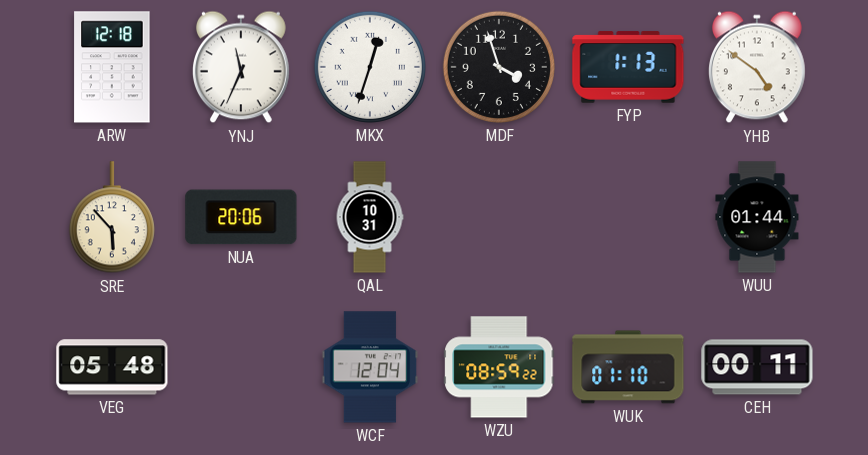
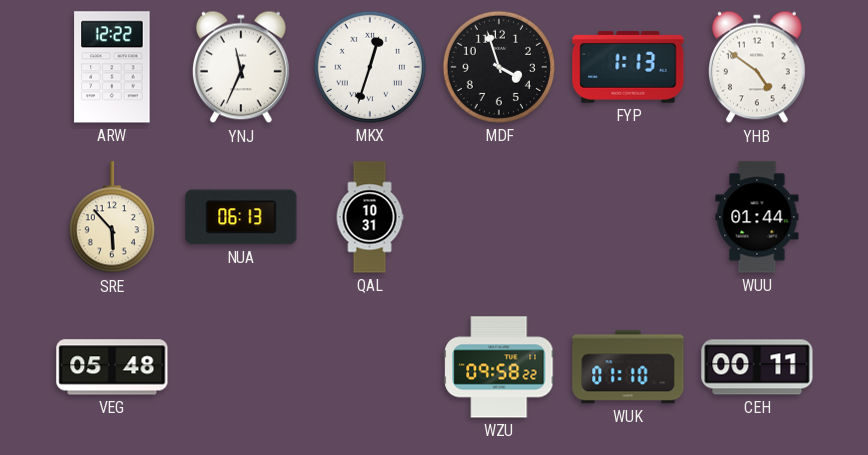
ARW: 12:18 -> 12:22 (112, 67)
NUA: 20:06 -> 06:13 (241, 217)
WCF: 12:04 -> none (370, 367)
WZU: 08:59 -> 09:58 (499, 367)
